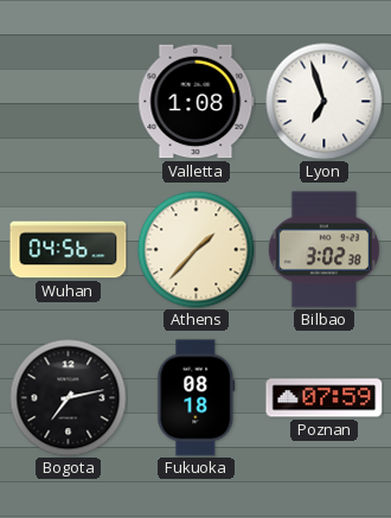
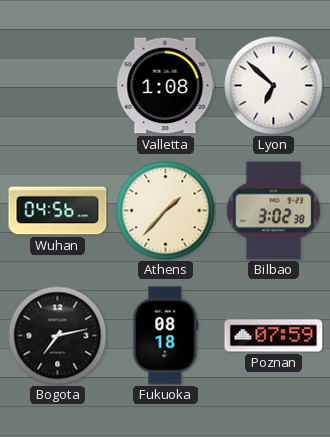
Lyon: 6:57 -> 6:52 (274, 86)
